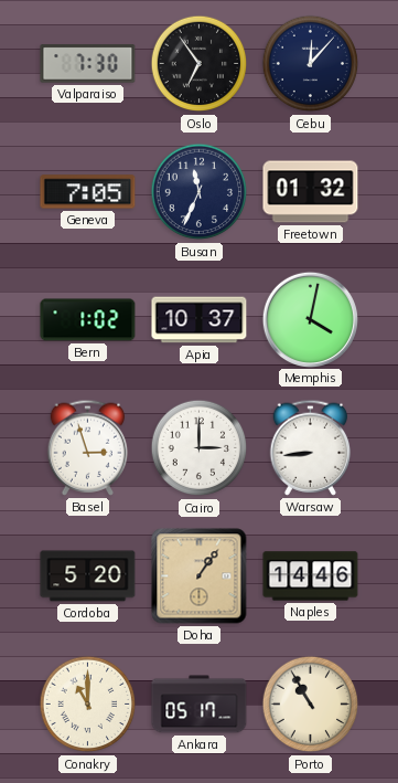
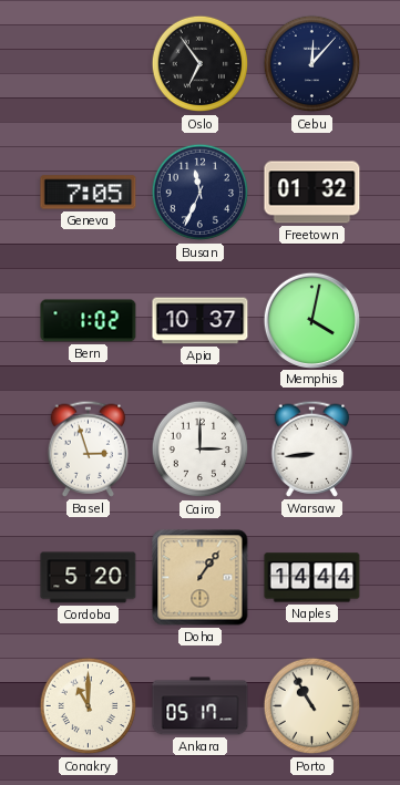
Valparaiso: 7:30 -> none (88, 64)
Naples: 14:46 -> 14:44 (312, 578)
